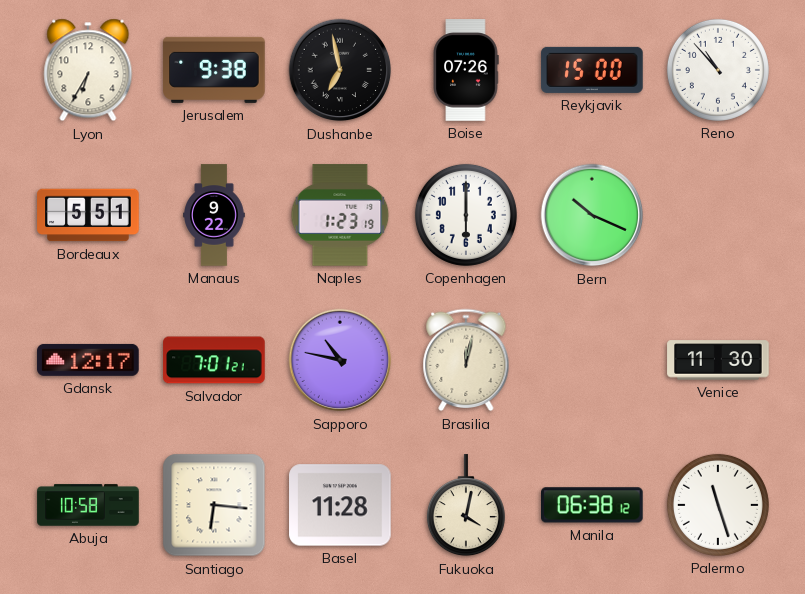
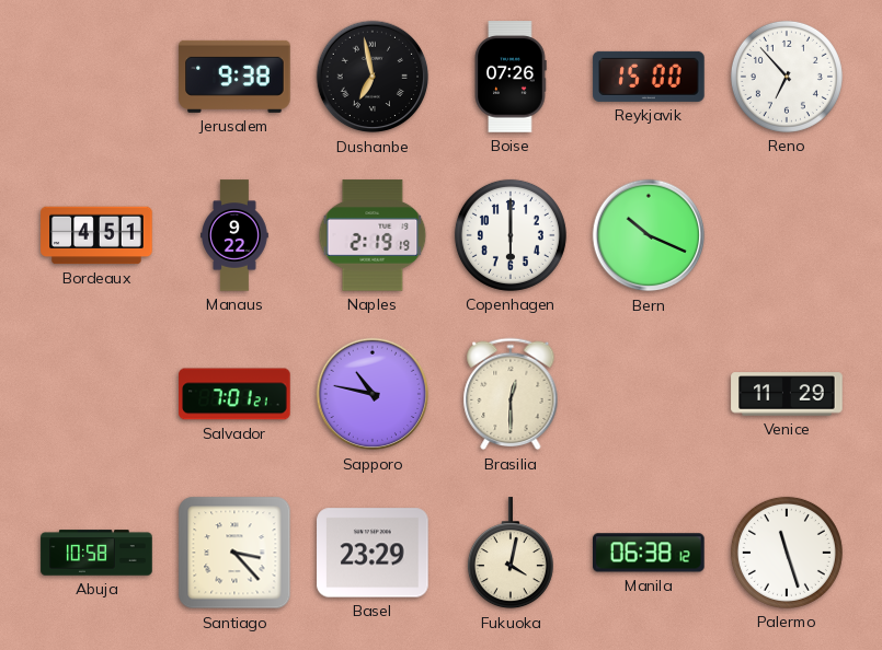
Lyon: 6:35 -> none (88, 70)
Reno: 10:53 -> 6:53 (787, 77)
Bordeaux: 5:51 -> 4:51 (96, 235)
Naples: 1:23 -> 2:19 (373, 235)
Gdansk: 12:17 -> none (88, 360)
Brasilia: 12:02 -> 12:30 (511, 394)
Venice: 11:30 -> 11:29 (787, 394)
Santiago: 6:16 -> 3:23 (234, 553)
Basel: 11:28 -> 23:29 (373, 553)
